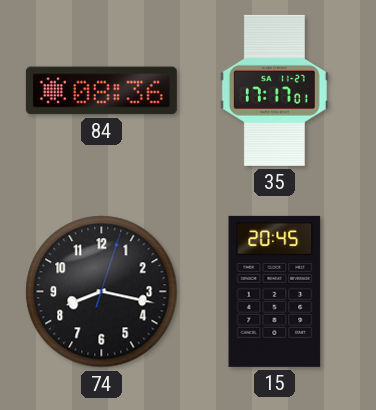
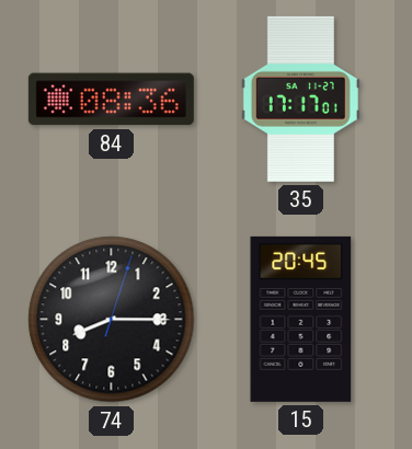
74: 8:17 -> 8:15 (112, 320)
